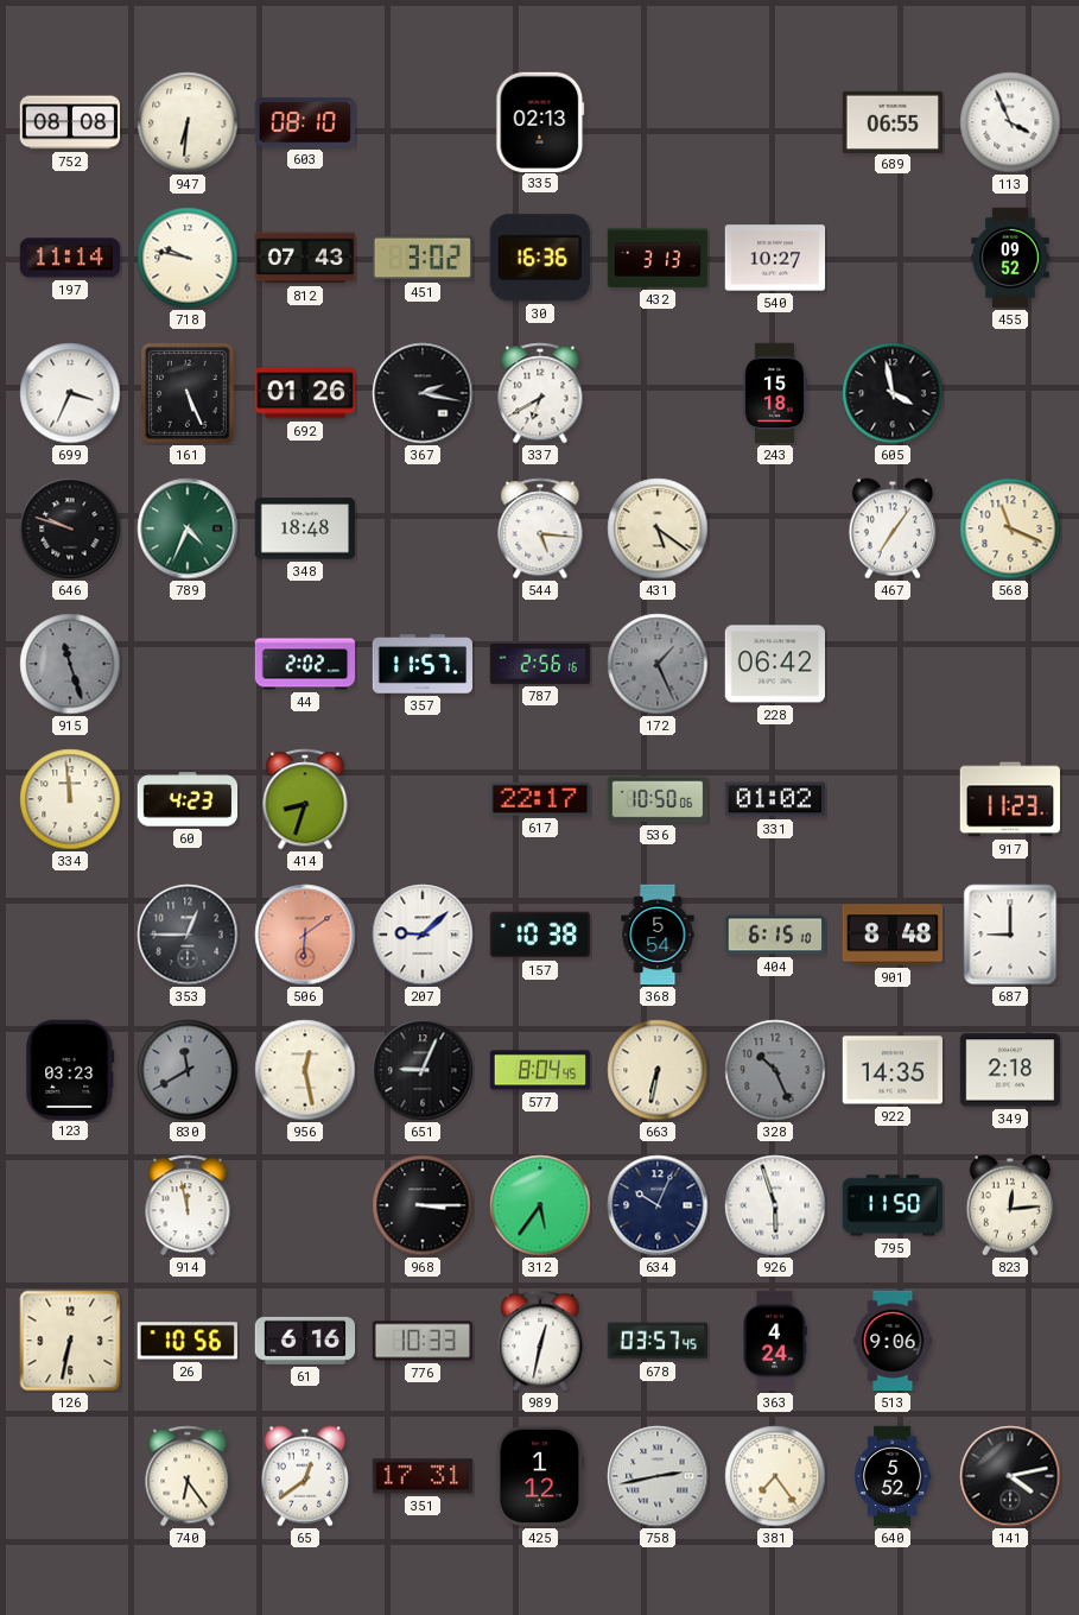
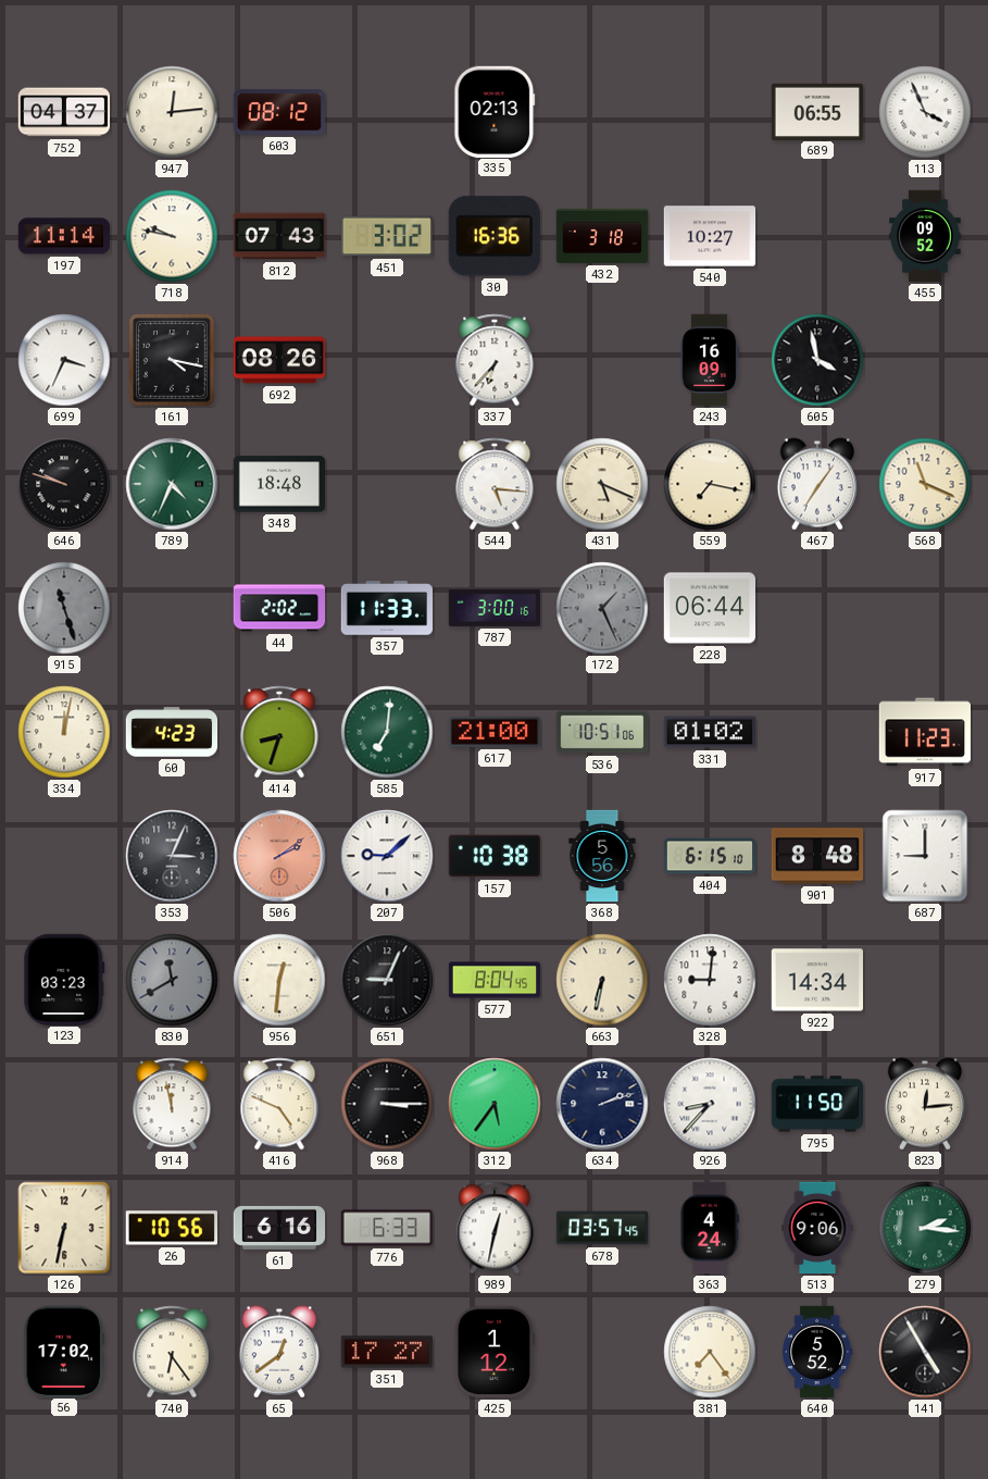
752: 08:08 -> 04:37 (64, 112)
947: 6:31 -> 12:14 (172, 112)
603: 08:10 -> 08:12 (278, 112)
432: 3:13 -> 3:18 (602, 236)
161: 5:26 -> 4:17 (172, 360)
692: 01:26 -> 08:26 (279, 360)
367: 2:17 -> none (423, 393)
337: 6:40 -> 6:37 (495, 360)
243: 15:18 -> 16:09 (710, 360)
431: 5:21 -> 5:19 (602, 484)
559: none -> 7:17 (710, 484)
357: 11:57 -> 11:33 (386, 608)
787: 2:56 -> 3:00 (495, 608)
228: 06:42 -> 06:44 (709, 608)
334: 11:59 -> 12:02 (64, 732)
585: none -> 7:01 (387, 732)
617: 22:17 -> 21:00 (493, 732)
536: 10:50 -> 10:51 (602, 732)
353: 12:45 -> 3:04 (172, 856)
506: 6:09 -> 2:09 (279, 856)
368: 5:54 -> 5:56 (602, 856)
956: 12:28 -> 12:31 (279, 980)
328: 10:26 -> 9:01 (710, 980)
328 dial: grey -> white (710, 980)
922: 14:35 -> 14:34 (816, 980)
349: 2:18 -> none (1010, 1070)
416: none -> 4:49 (279, 1104)
634: 10:04 -> 2:12 (602, 1104)
926: 5:57 -> 8:37 (710, 1104)
776: 10:33 -> 6:33 (387, 1228)
279: none -> 2:16 (925, 1228)
56: none -> 17:02 (64, 1351)
351: 17:31 -> 17:27 (387, 1352)
758: 2:43 -> none (658, 1476)
141: 4:13 -> 4:55 (925, 1352)
